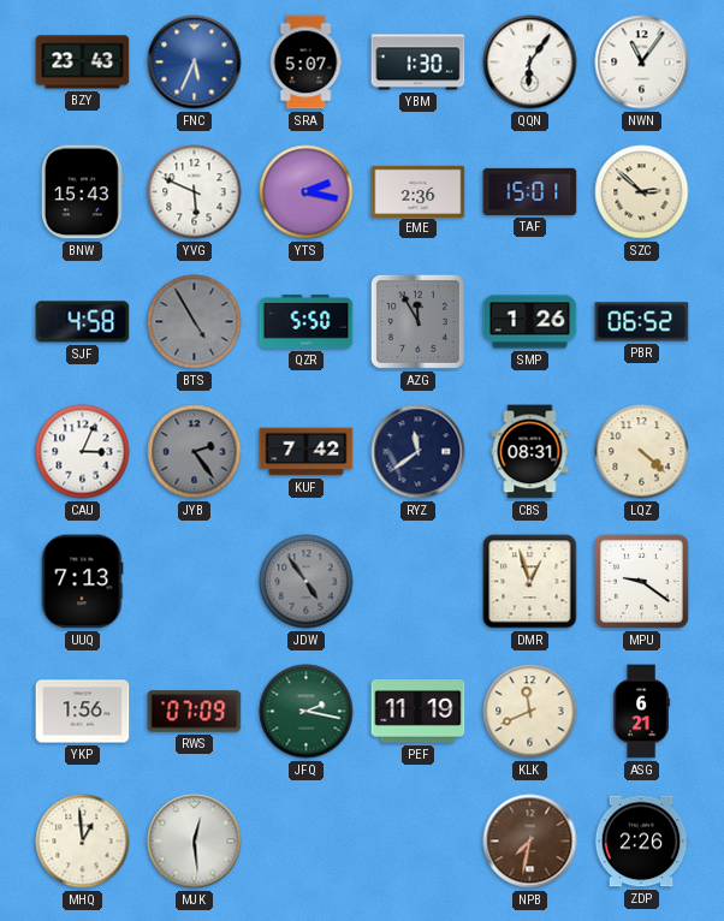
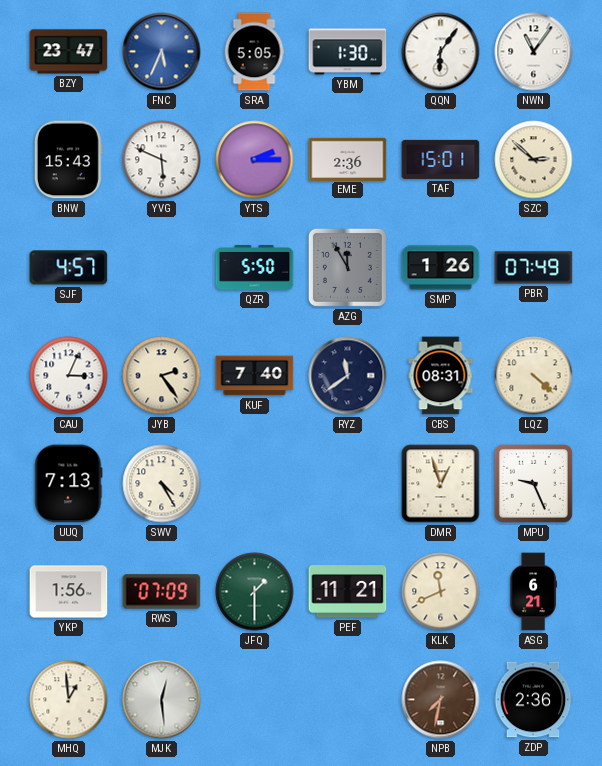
BZY: 23:43 -> 23:47 (69, 52)
SRA: 5:07 -> 5:05 (254, 52)
YTS: 2:17 -> 2:15 (255, 160)
SJF: 4:58 -> 4:57 (69, 268)
BTS: 4:55 -> none (195, 322)
PBR: 06:52 -> 07:49 (534, 268)
JYB dial: grey -> cream (162, 376)
KUF: 7:42 -> 7:40 (255, 376)
SWV: none -> 4:25 (162, 484)
JDW: 4:54 -> none (307, 582)
MPU: 9:21 -> 9:26 (533, 483)
JFQ: 2:17 -> 1:30 (255, 592)
PEF: 11:19 -> 11:21 (348, 592)
ZDP: 2:26 -> 2:36 (533, 700)
